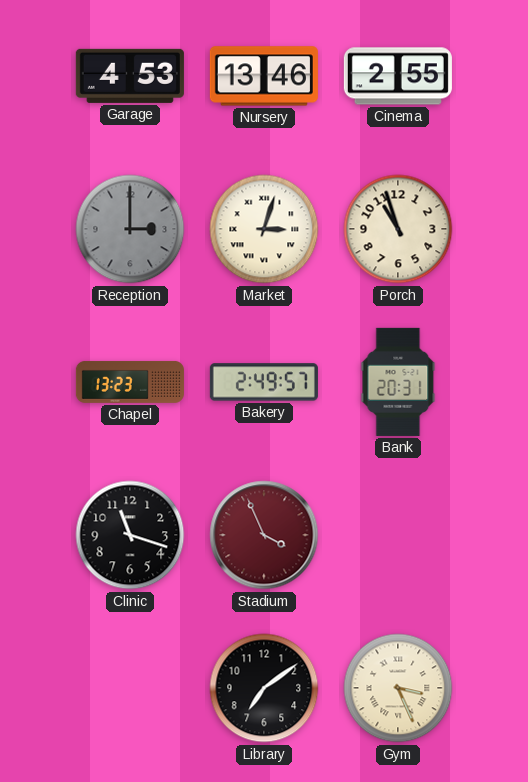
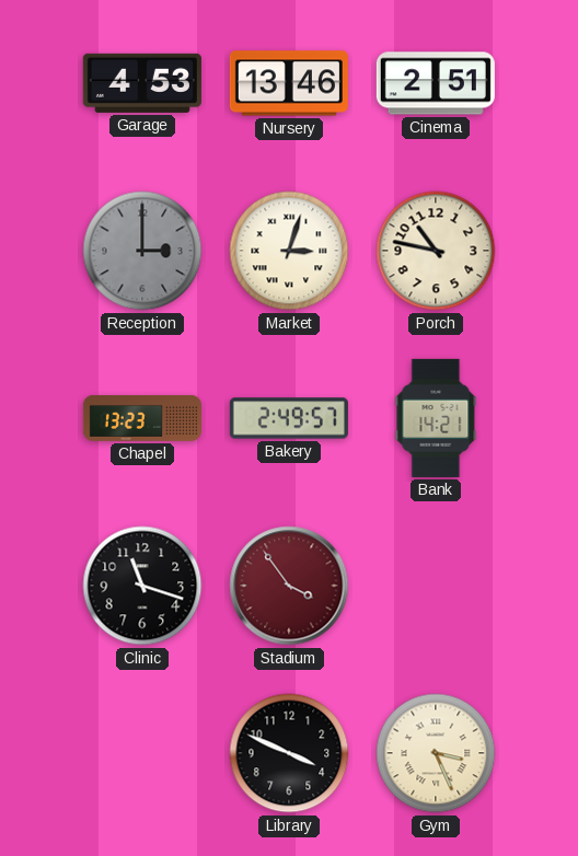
Cinema: 2:55 -> 2:51 (436, 83)
Porch: 10:57 -> 10:47 (436, 251)
Bank: 20:31 -> 14:21 (436, 418)
Stadium: 3:56 -> 3:54 (289, 586)
Library: 7:09 -> 3:49 (289, 753)
